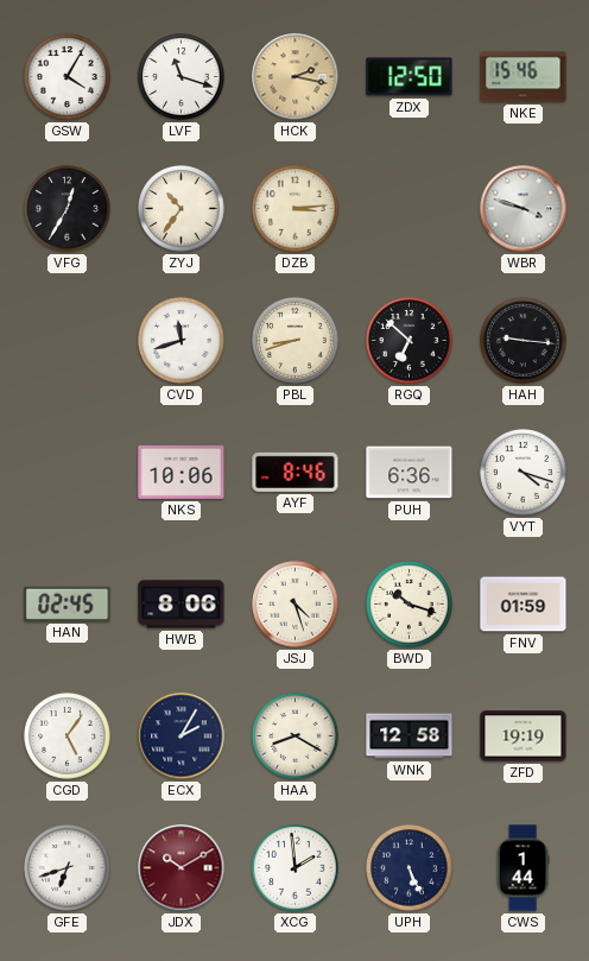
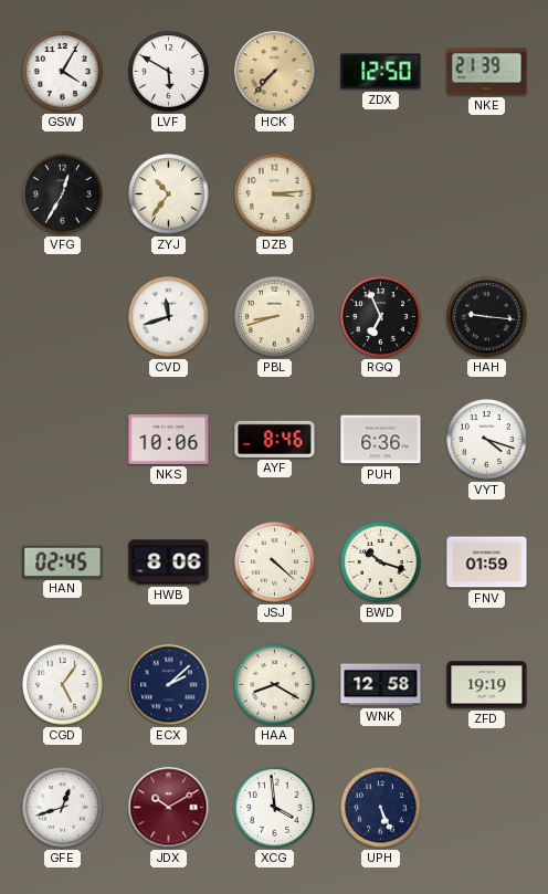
LVF: 11:18 -> 5:50 (169, 72)
HCK: 2:17 -> 7:37 (275, 72)
NKE: 15:46 -> 21:39 (487, 72)
WBR: 3:48 -> none (524, 209)
RGQ: 6:52 -> 6:56 (381, 317)
JSJ: 4:27 -> 4:22 (275, 562)
ECX: 2:05 -> 2:08 (169, 685)
GFE: 6:42 -> 12:42 (63, 808)
XCG: 1:59 -> 3:59 (275, 808)
CWS: 1:44 -> none (522, 868)
